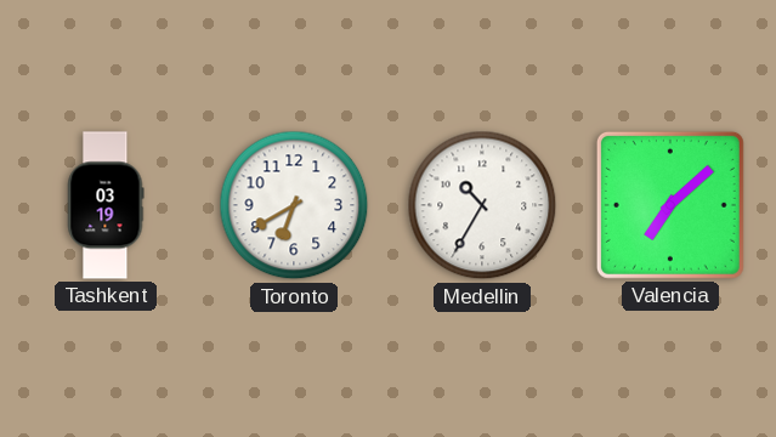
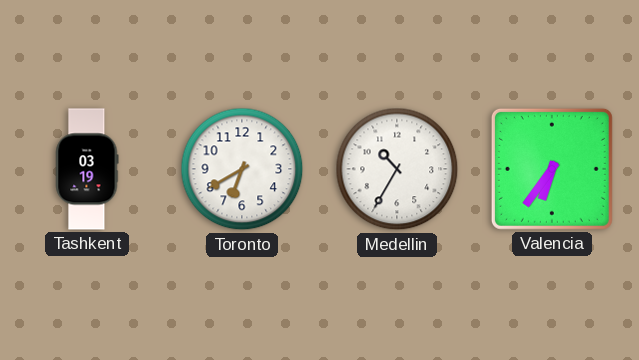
Valencia: 7:08 -> 6:36 (552, 169)
